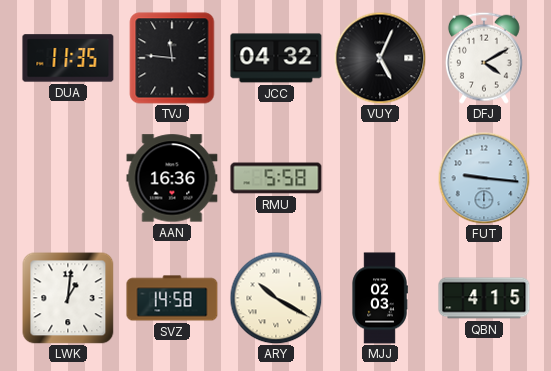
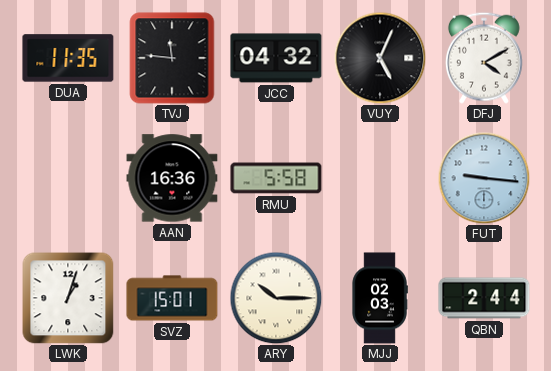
LWK: 1:01 -> 1:03 (68, 298)
SVZ: 14:58 -> 15:01 (172, 298)
ARY: 10:20 -> 10:15 (276, 298)
QBN: 4:15 -> 2:44 (484, 298)
